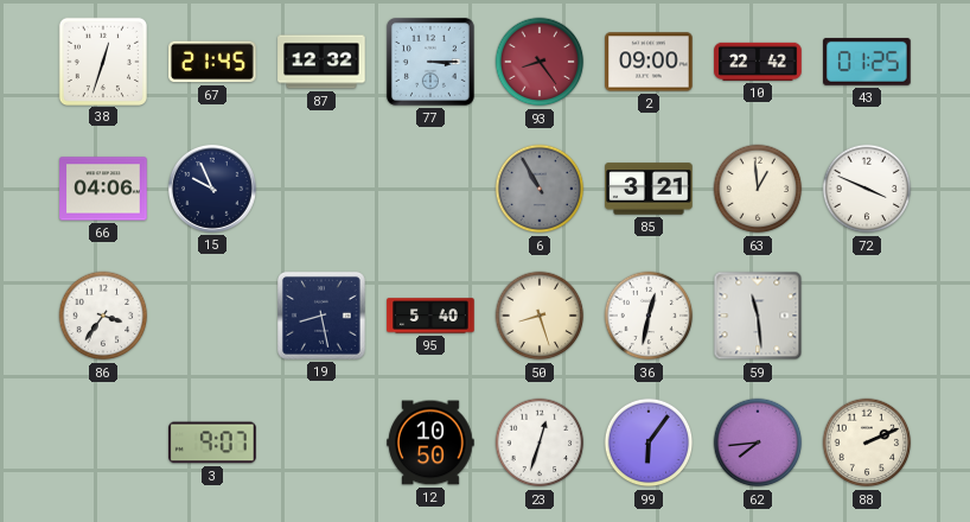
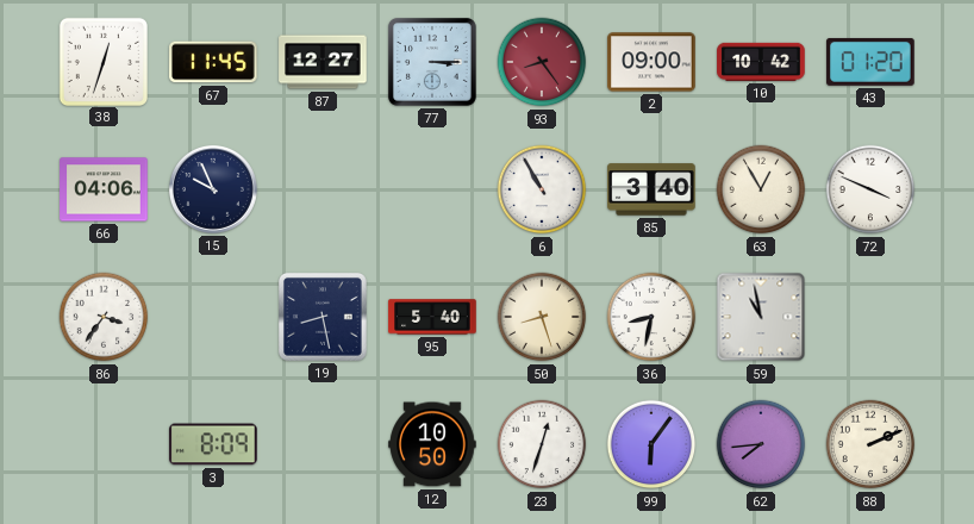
67: 21:45 -> 11:45 (213, 62)
87: 12:32 -> 12:27 (323, 62)
10: 22:42 -> 10:42 (761, 62)
43: 01:25 -> 01:20 (870, 62)
6 dial: grey -> white (542, 189)
85: 3:21 -> 3:40 (651, 189)
63: 12:59 -> 12:55 (761, 189)
36: 12:32 -> 8:32 (651, 317)
59: 11:29 -> 10:58 (761, 317)
3: 9:07 -> 8:09 (213, 444)
